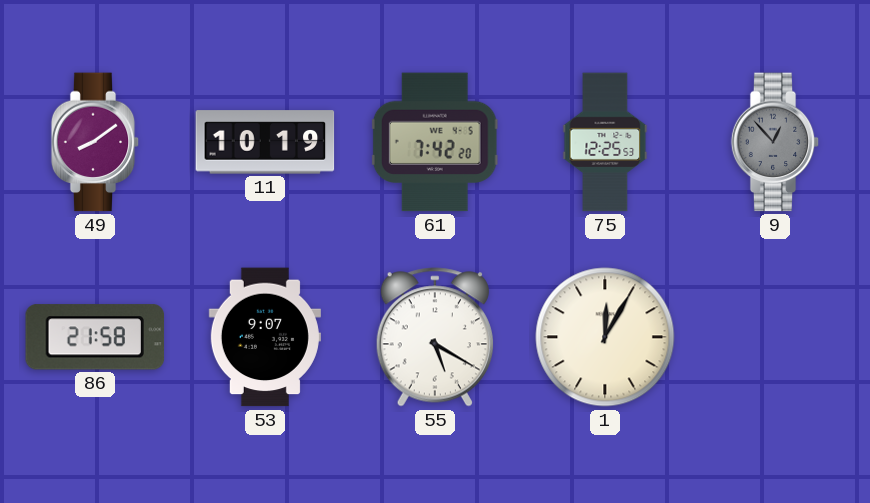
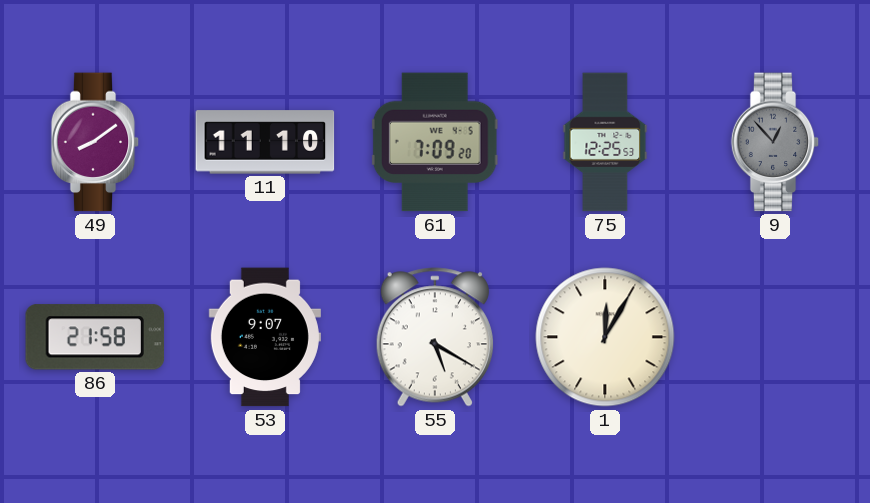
11: 10:19 -> 11:10 (265, 142)
61: 7:42 -> 7:09 (435, 142)
